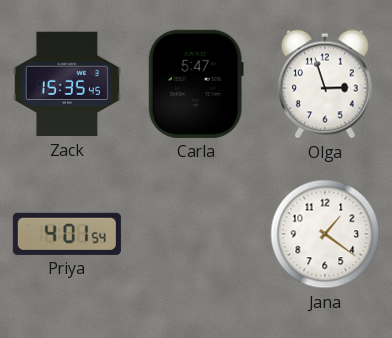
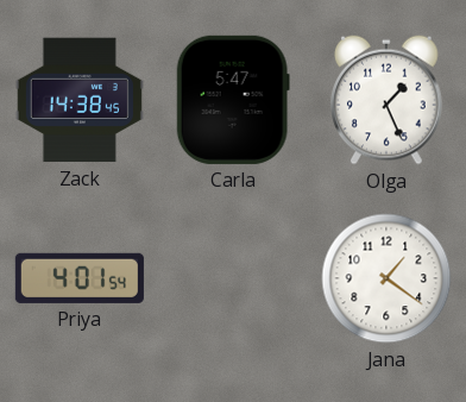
Zack: 15:35 -> 14:38 (80, 100)
Olga: 2:57 -> 1:26 (388, 100)
